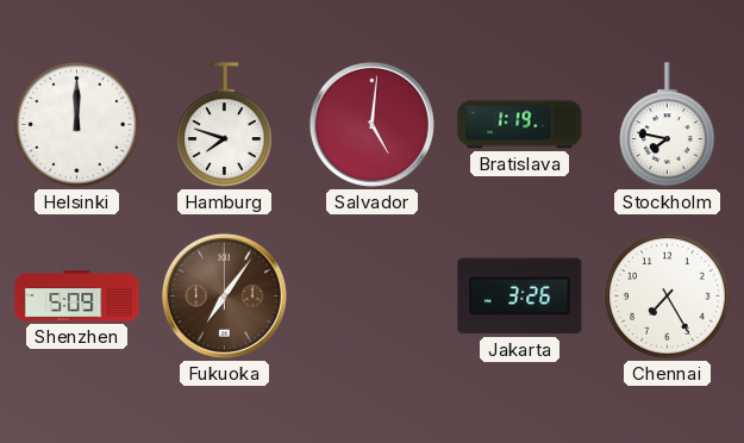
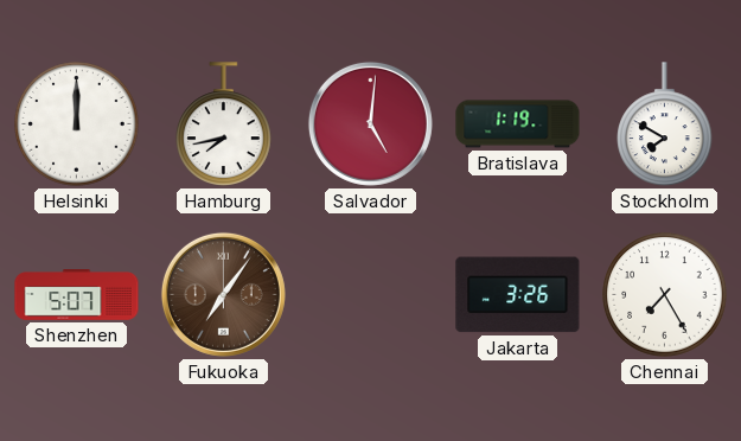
Hamburg: 7:48 -> 7:43 (224, 124)
Stockholm: 7:47 -> 7:50 (665, 124)
Shenzhen: 5:09 -> 5:07 (77, 295)
